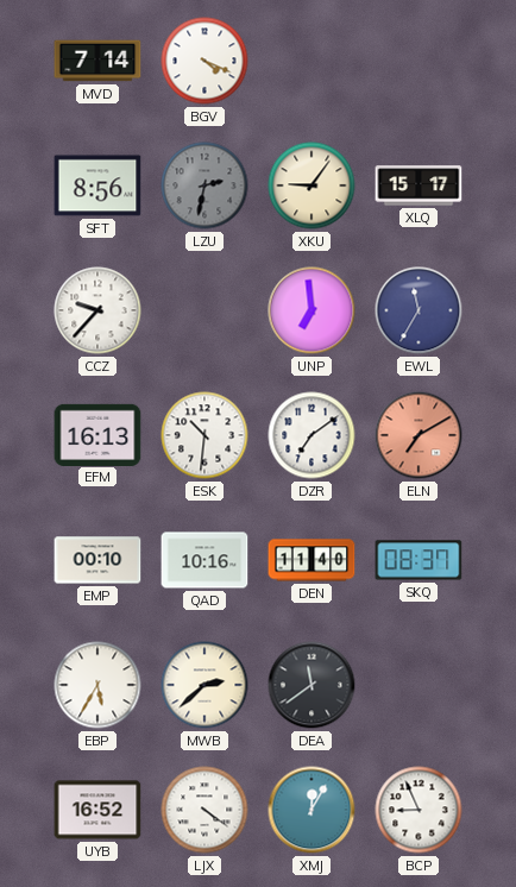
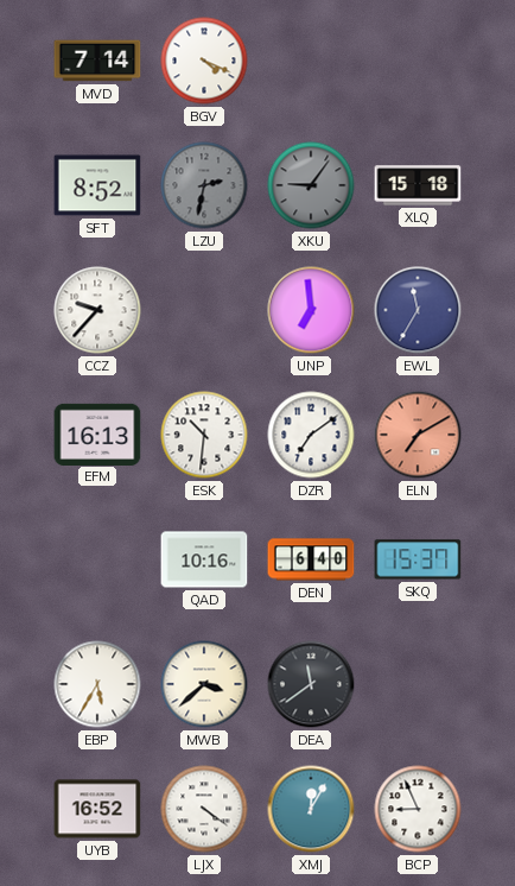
SFT: 8:56 -> 8:52 (97, 185)
XKU dial: cream -> grey (311, 185)
XLQ: 15:17 -> 15:18 (418, 185)
EMP: 00:10 -> none (97, 560)
DEN: 11:40 -> 6:40 (311, 559)
SKQ: 08:37 -> 15:37 (418, 559)
MWB: 2:38 -> 3:38 (204, 684)
